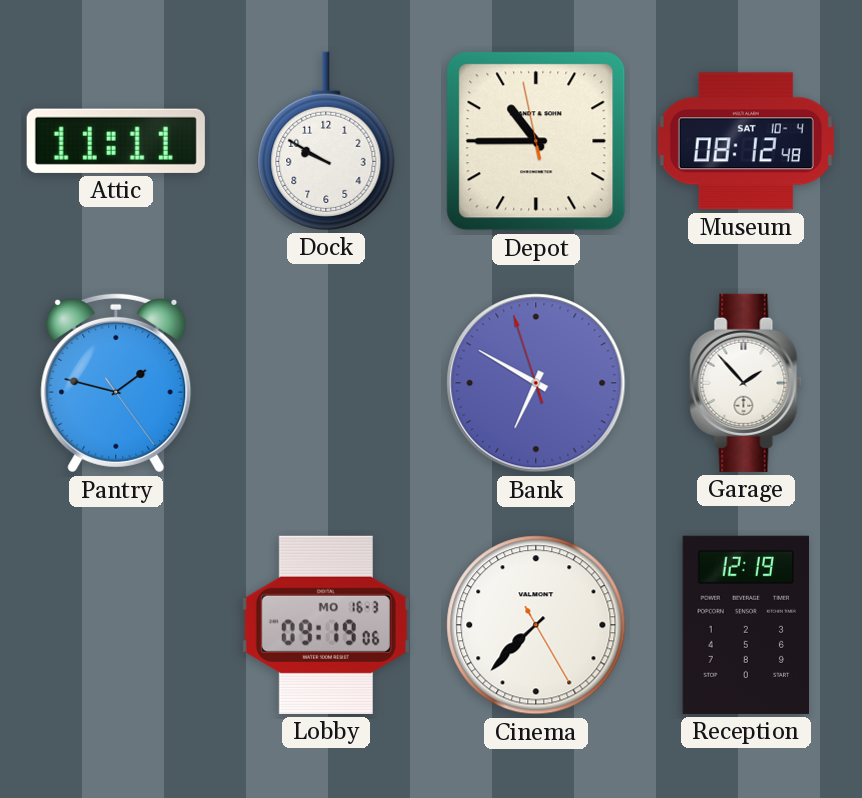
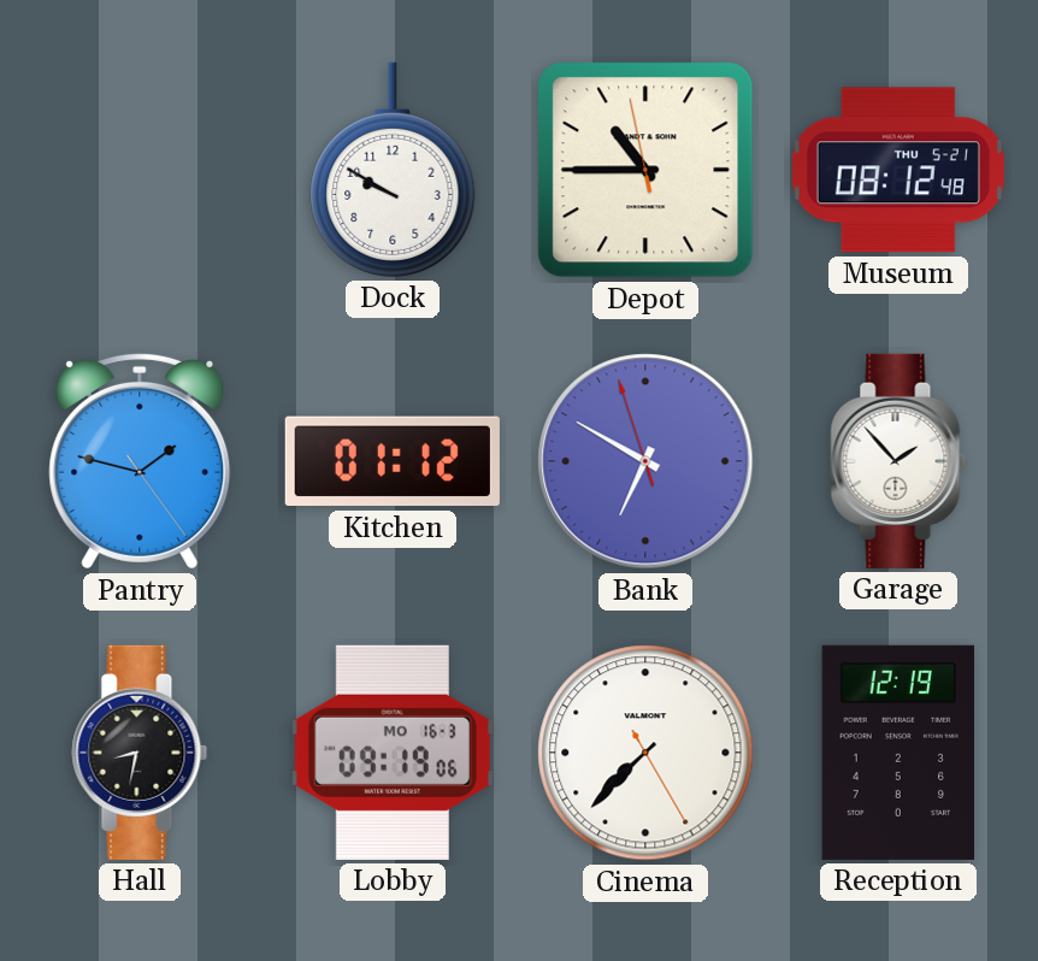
Attic: 11:11 -> none (116, 141)
Museum date: SAT 10-4 -> THU 5-21 (898, 170)
Kitchen: none -> 01:12 (393, 461)
Hall: none -> 8:32 (140, 753)
